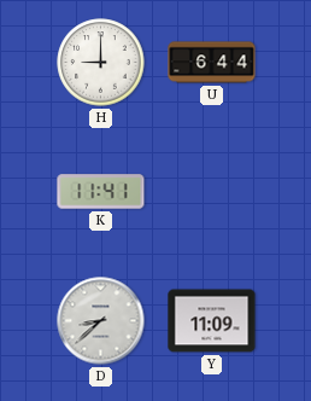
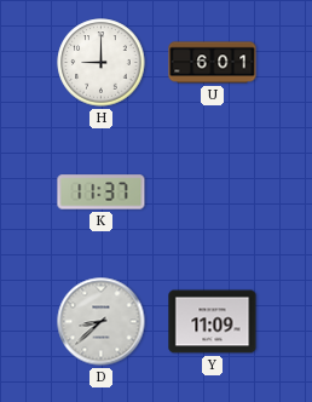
U: 6:44 -> 6:01 (213, 63)
K: 11:41 -> 11:37 (102, 193)
